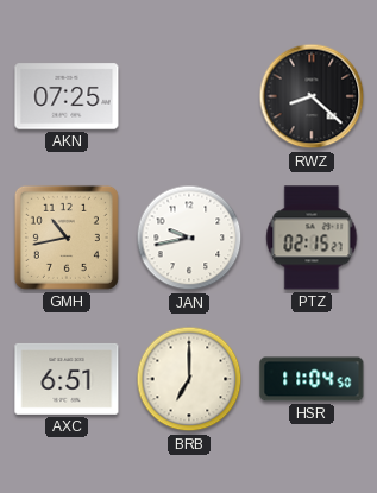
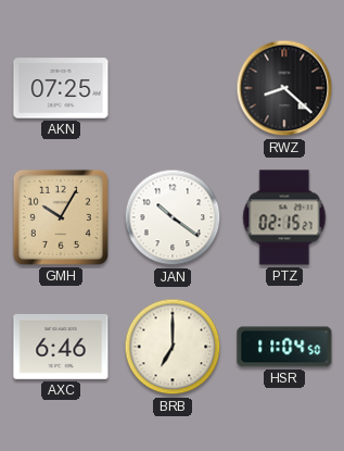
GMH: 10:43 -> 10:05 (61, 217)
JAN: 9:43 -> 10:21 (173, 217)
AXC: 6:51 -> 6:46 (61, 347)
